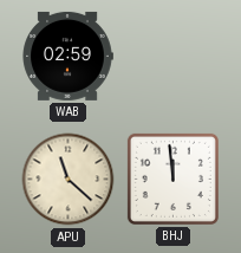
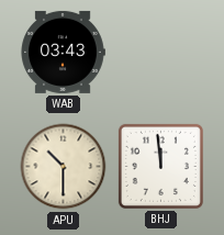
WAB: 02:59 -> 03:43 (63, 52)
APU: 11:22 -> 10:30 (64, 167)
